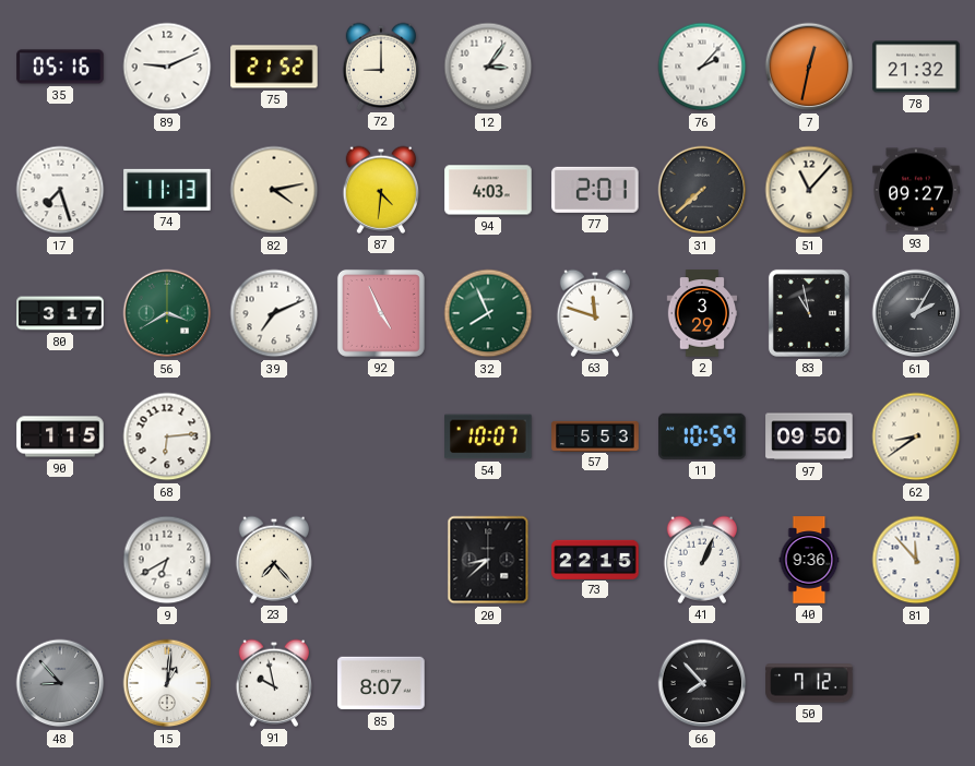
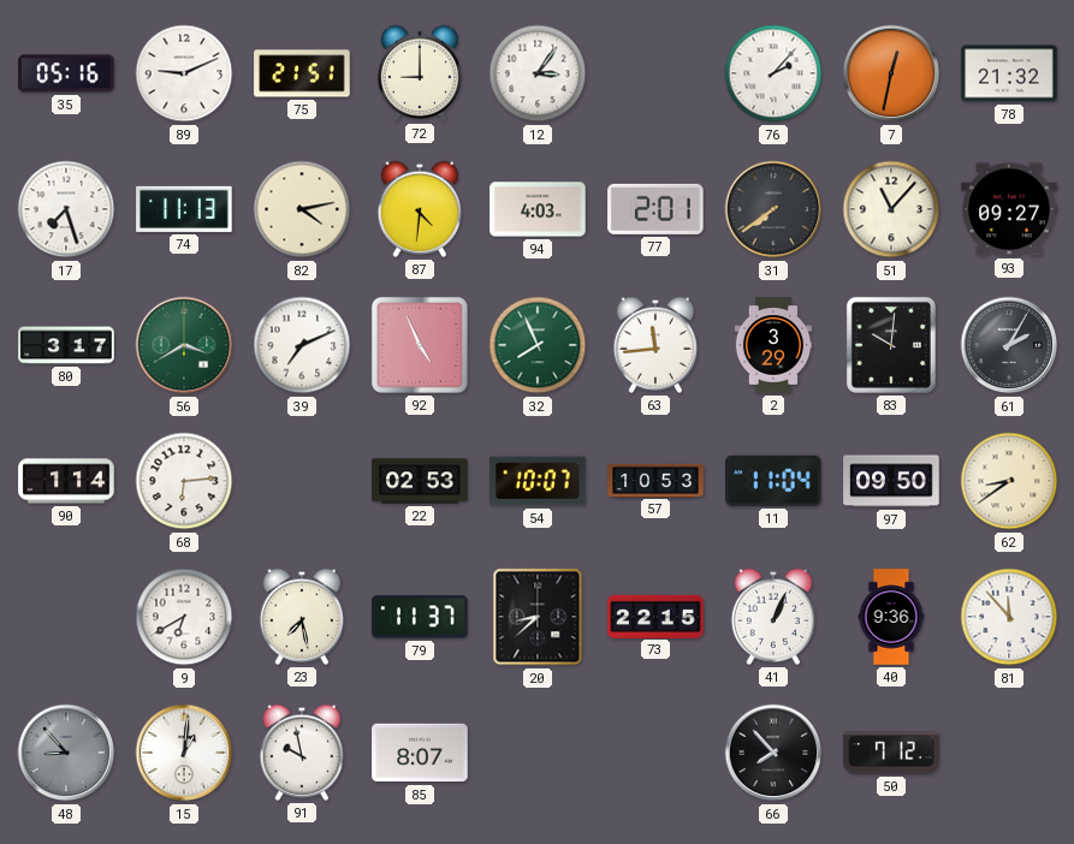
75: 21:52 -> 21:51 (302, 73)
31: 7:38 -> 7:39 (773, 209)
63: 11:48 -> 11:44 (654, 345)
83: 10:58 -> 10:01 (891, 345)
90: 1:15 -> 1:14 (66, 481)
22: none -> 02:53 (420, 481)
57: 5:53 -> 10:53 (655, 480)
11: 10:59 -> 11:04 (773, 481)
23: 7:23 -> 7:28 (301, 617)
79: none -> 11:37 (420, 617)
